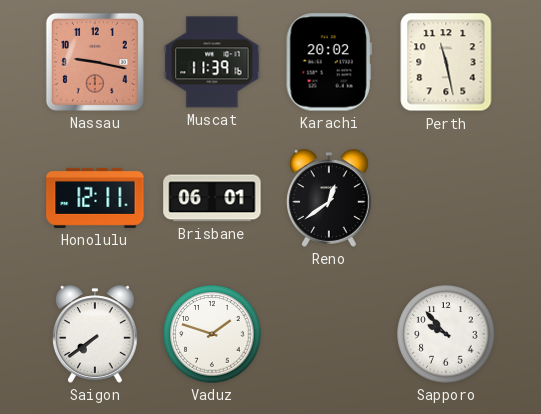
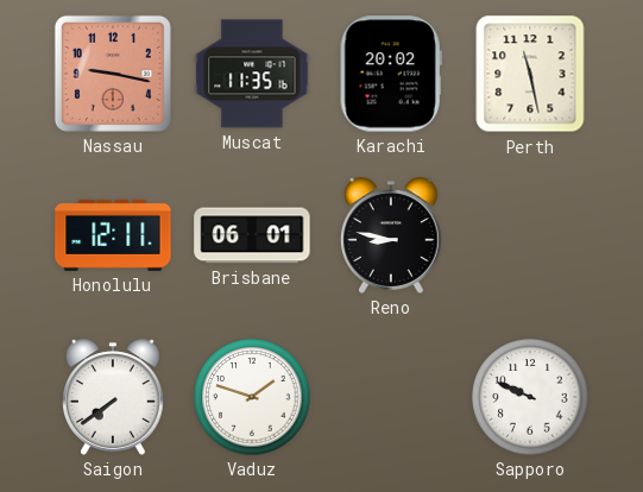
Muscat: 11:39 -> 11:35 (252, 74)
Reno: 12:39 -> 8:47 (392, 235)
Sapporo: 9:53 -> 9:49 (530, 397)
